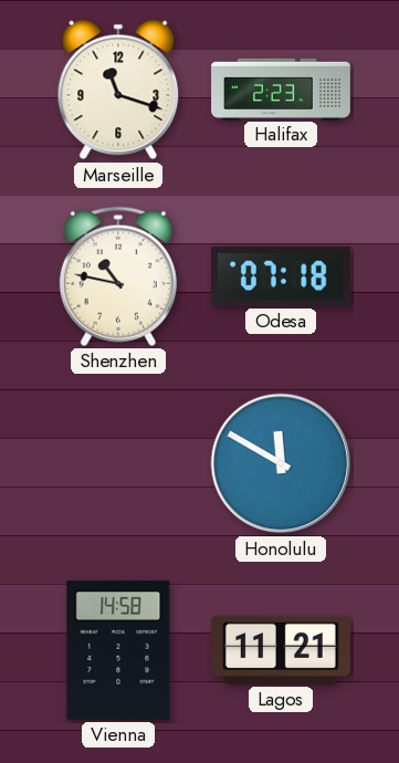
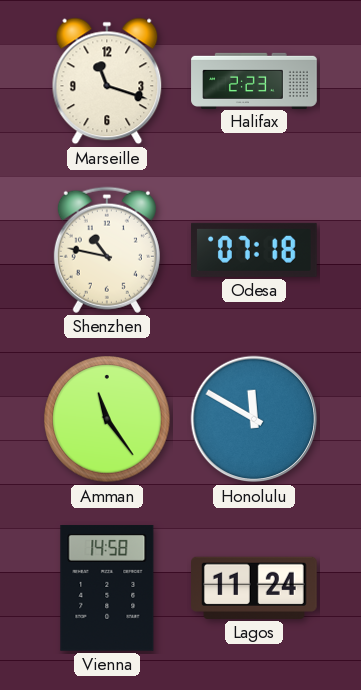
Amman: none -> 11:24 (107, 419)
Lagos: 11:21 -> 11:24 (255, 588)
